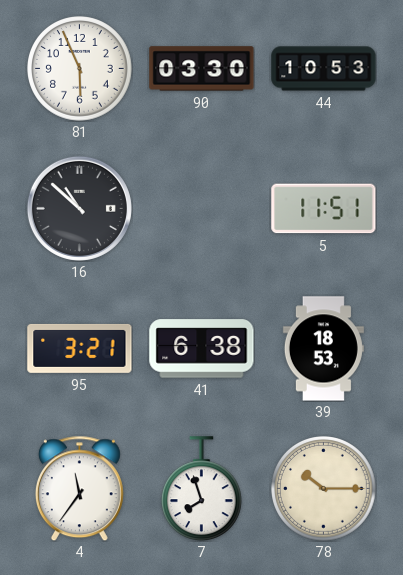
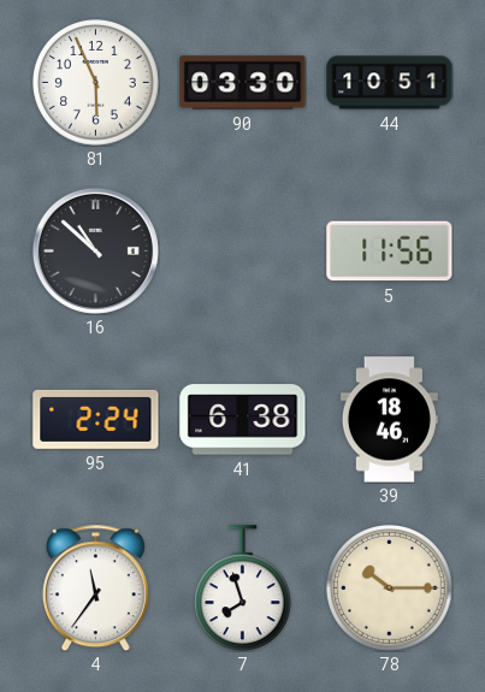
44: 10:53 -> 10:51 (390, 83)
5: 11:51 -> 11:56 (390, 252)
95: 3:21 -> 2:24 (96, 419)
39: 18:53 -> 18:46 (389, 420)
